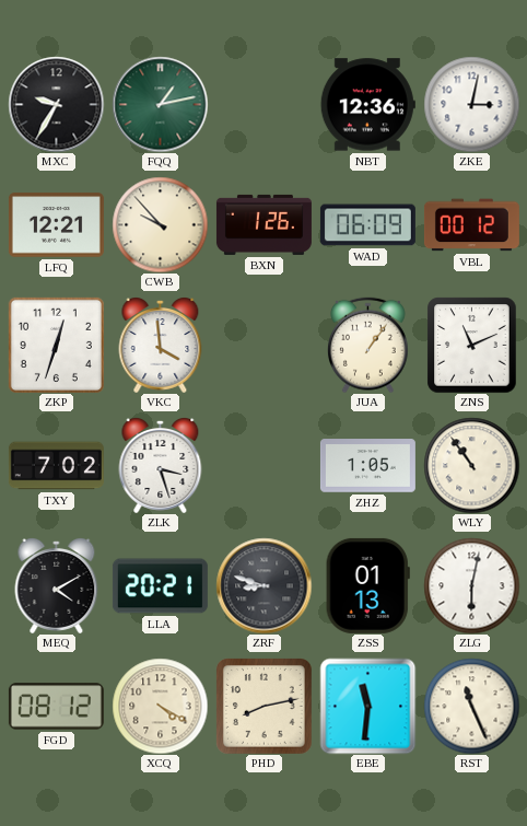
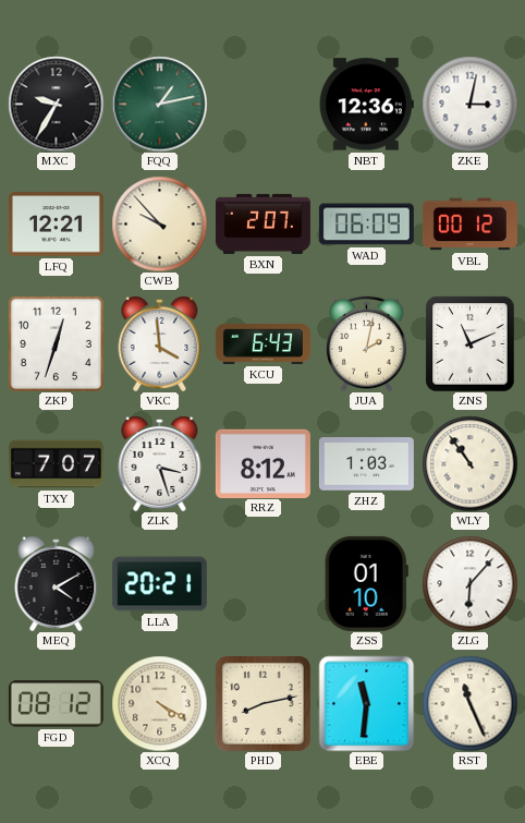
BXN: 1:26 -> 2:07 (262, 223)
KCU: none -> 6:43 (262, 344)
JUA: 1:06 -> 2:02 (366, 343)
TXY: 7:02 -> 7:07 (56, 464)
RRZ: none -> 8:12 (262, 463)
ZHZ: 1:05 -> 1:03 (366, 464)
ZRF: 8:48 -> none (263, 585)
ZSS: 01:13 -> 01:10 (366, 583)
ZLG: 6:02 -> 6:07 (469, 583)
